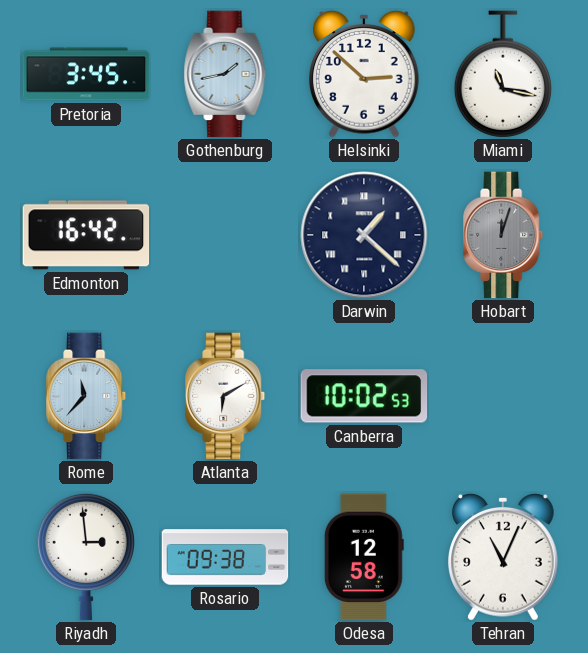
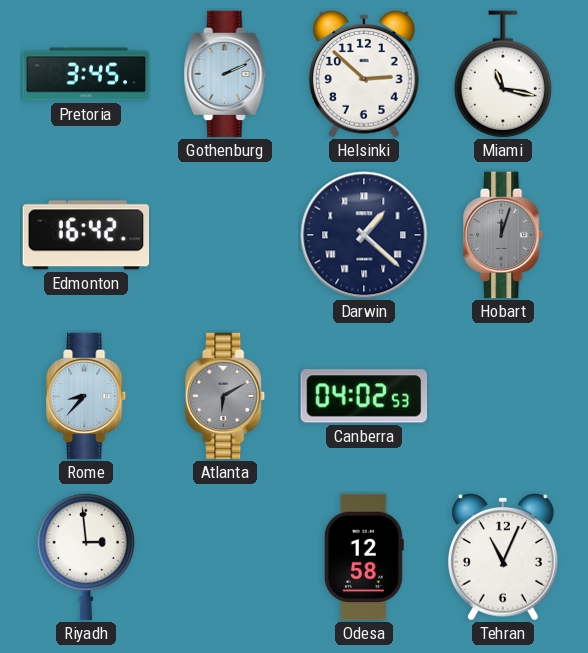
Gothenburg: 1:43 -> 2:11 (225, 74)
Rome: 11:37 -> 8:37 (87, 396)
Atlanta dial: white -> grey (226, 396)
Canberra: 10:02 -> 04:02 (364, 396)
Rosario: 09:38 -> none (225, 557)
